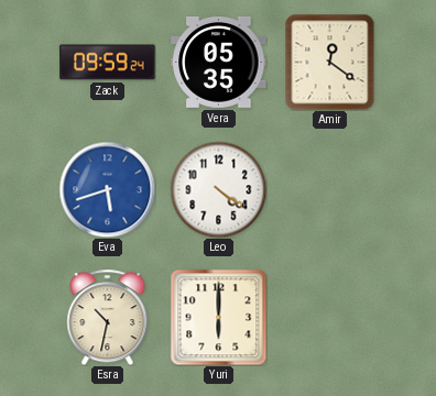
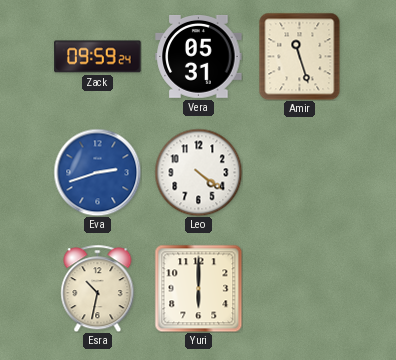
Vera: 05:35 -> 05:31 (199, 56)
Amir: 12:21 -> 11:27 (300, 56)
Eva: 5:42 -> 2:42 (97, 172)
